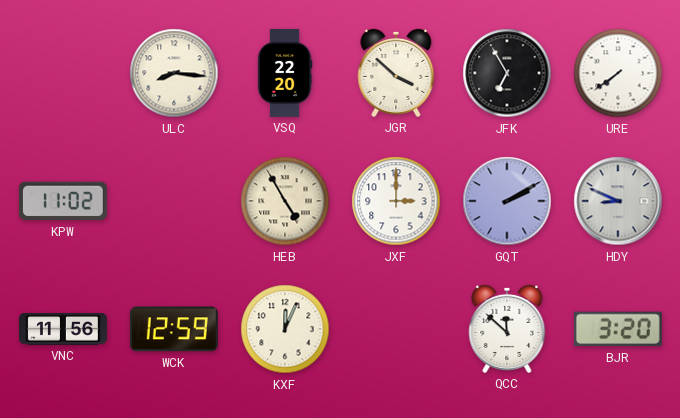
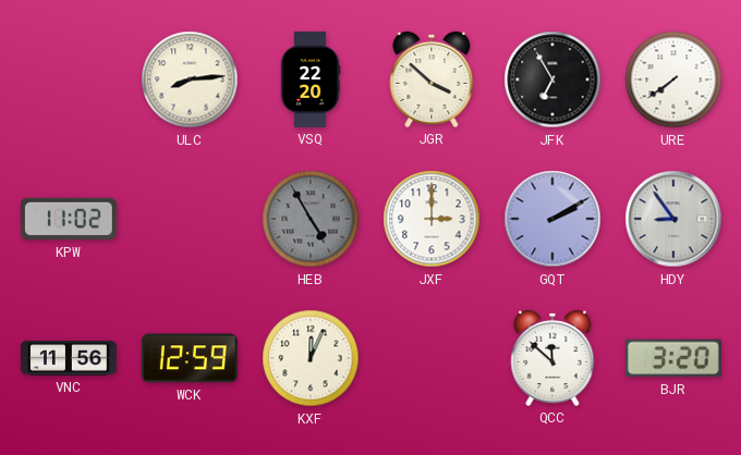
ULC: 8:16 -> 8:14 (190, 79)
HEB dial: cream -> grey (311, 219)
HDY: 8:49 -> 8:54 (673, 219)
